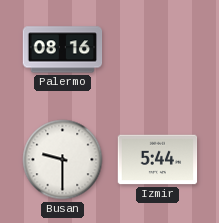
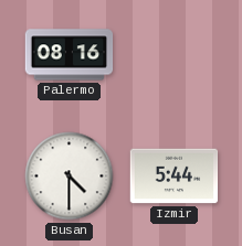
Busan: 9:30 -> 4:30 (70, 177)
